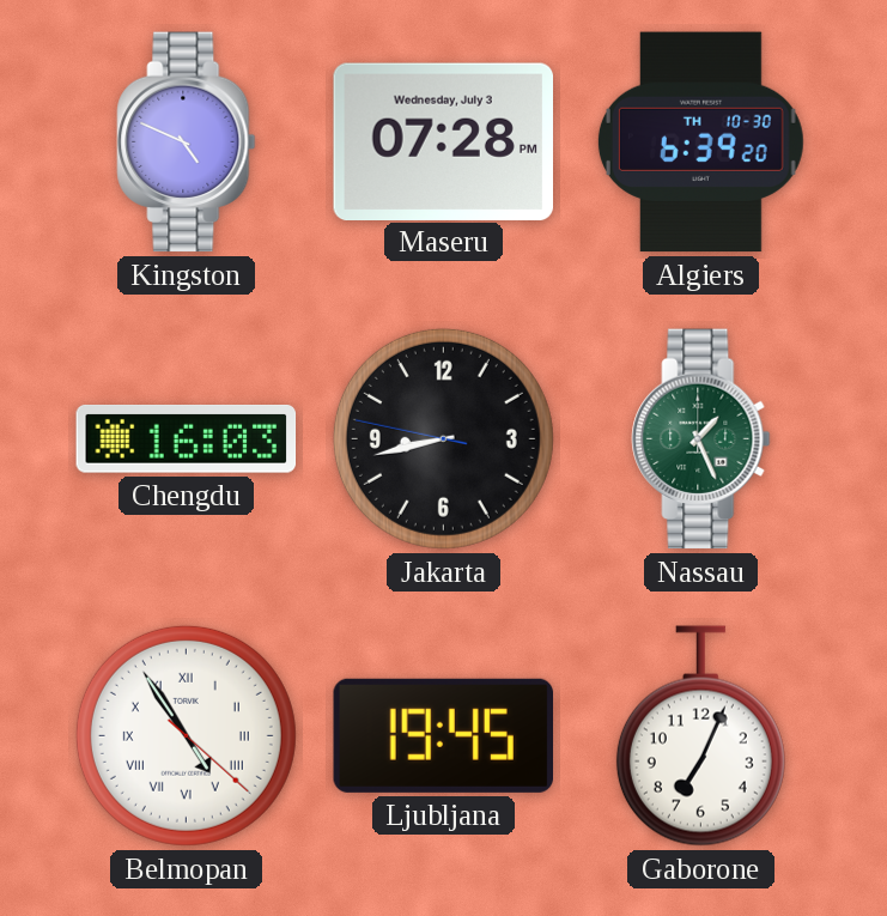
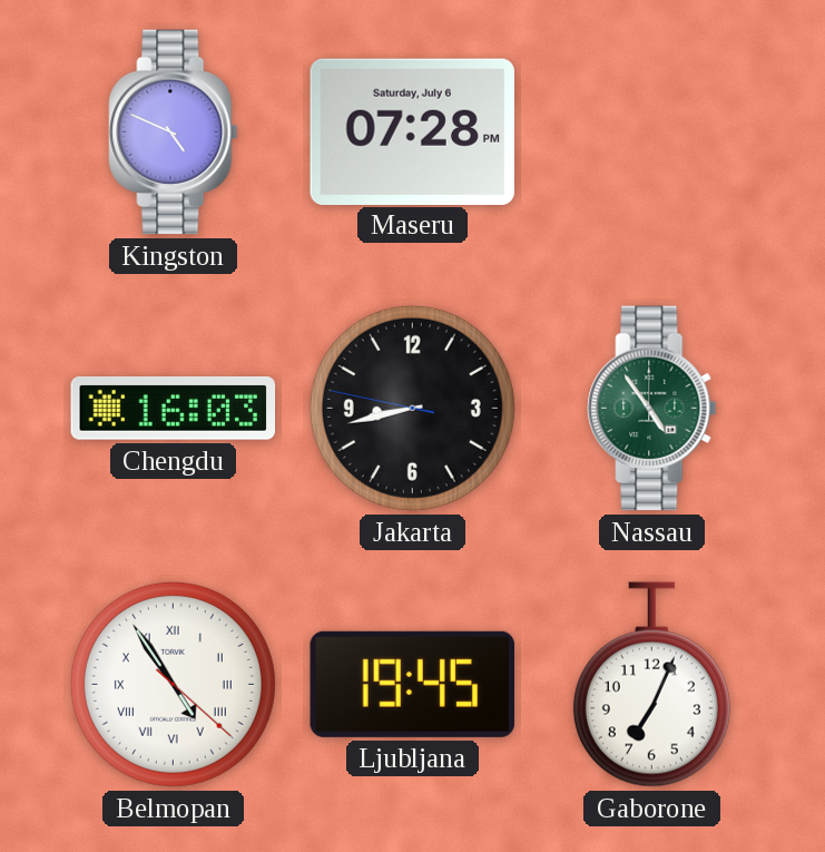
Maseru date: Wednesday, July 3 -> Saturday, July 6 (412, 131)
Algiers: 6:39 -> none (700, 142)
Nassau: 1:26 -> 4:54 (652, 409)
